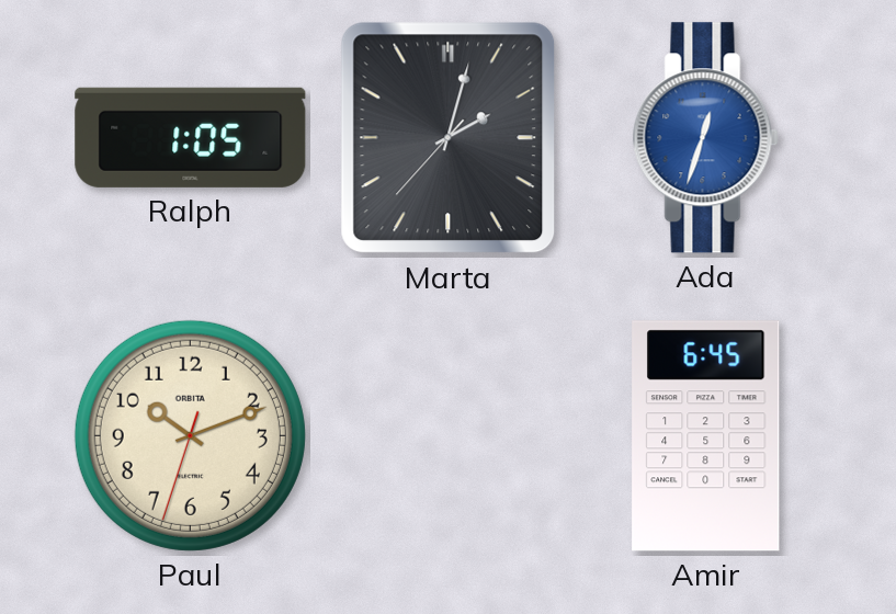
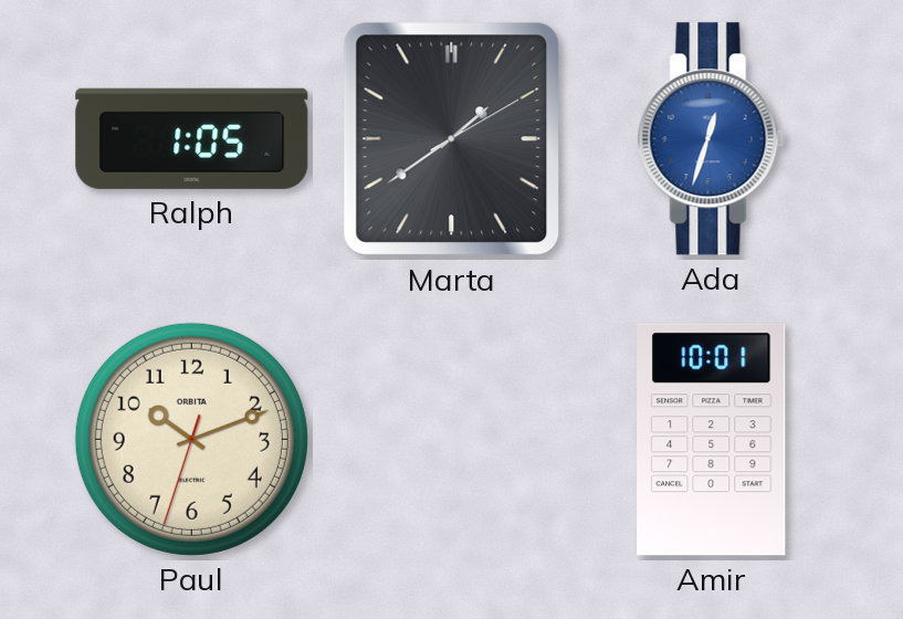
Marta: 2:02 -> 1:39 (452, 139)
Amir: 6:45 -> 10:01 (712, 440)
